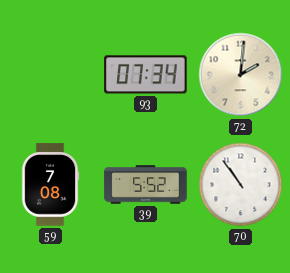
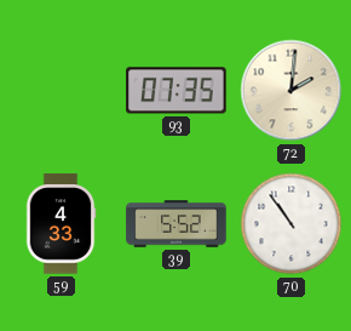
93: 07:34 -> 07:35 (177, 91)
59: 7:08 -> 4:33 (61, 224)
